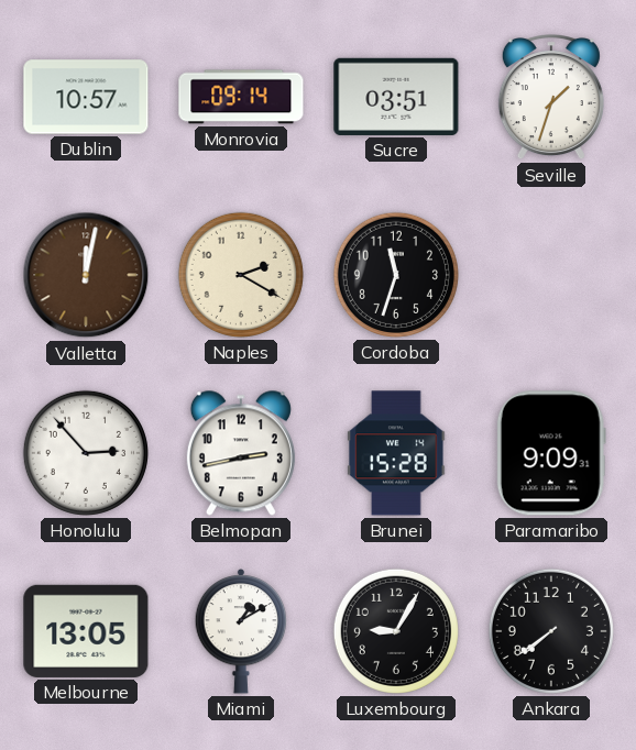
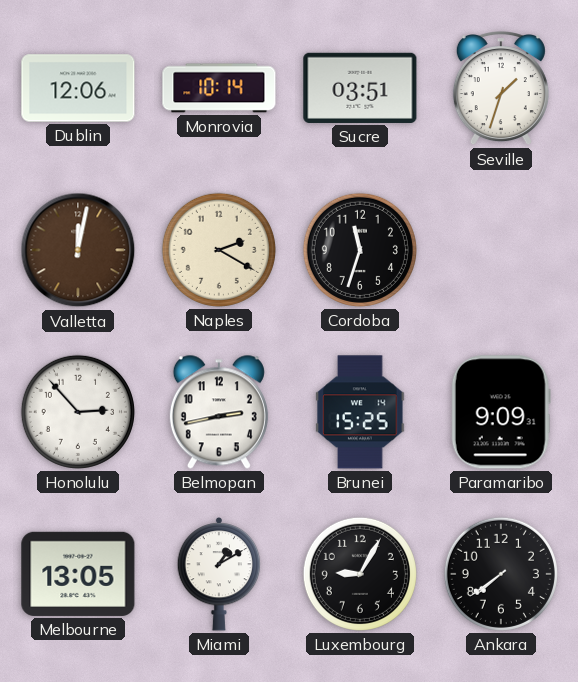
Dublin: 10:57 -> 12:06 (78, 88)
Monrovia: 09:14 -> 10:14 (219, 88)
Brunei: 15:28 -> 15:25 (360, 412)
